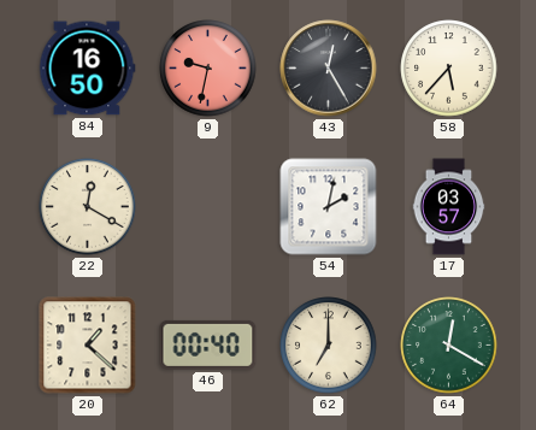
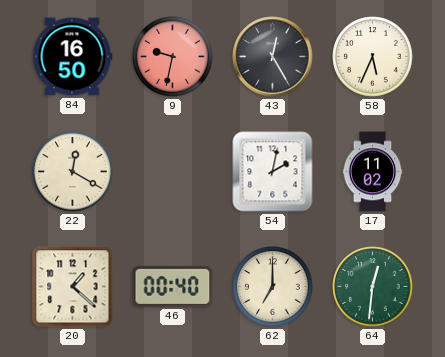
58: 5:37 -> 5:34 (373, 57)
17: 03:57 -> 11:02 (373, 172)
64: 12:20 -> 12:31 (373, 287)
